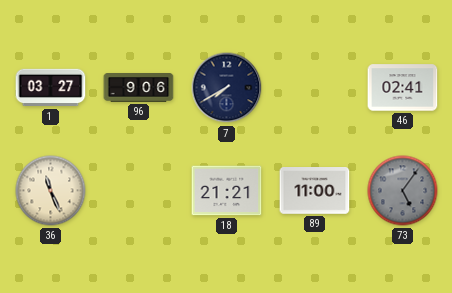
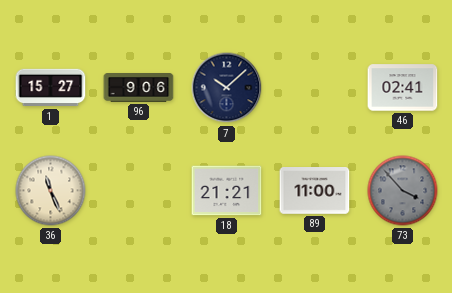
1: 03:27 -> 15:27 (51, 88)
7: 7:40 -> 10:08 (227, 88)
73: 5:06 -> 3:53 (403, 191)
